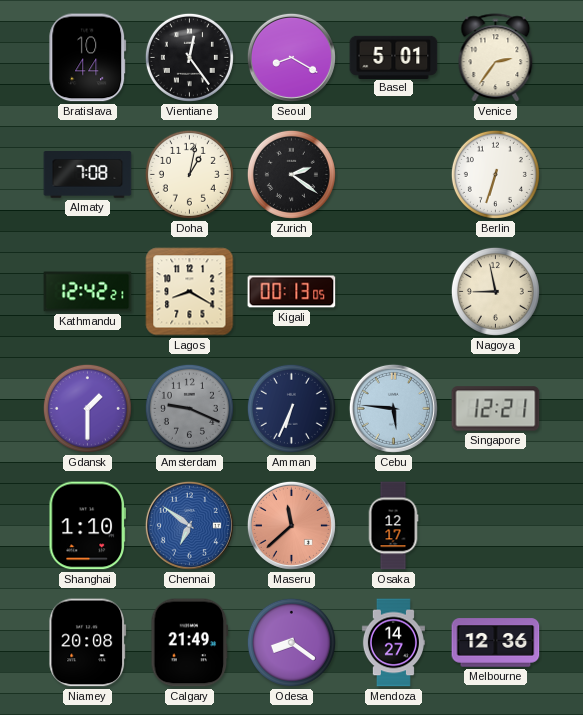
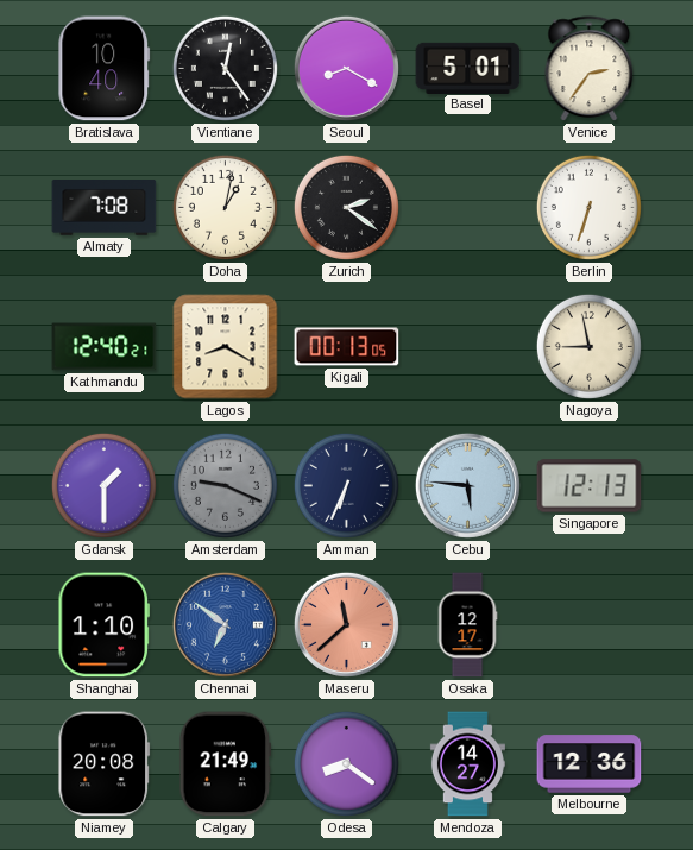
Bratislava: 10:44 -> 10:40 (105, 69)
Kathmandu: 12:42 -> 12:40 (105, 347)
Singapore: 12:21 -> 12:13 (590, 486)
